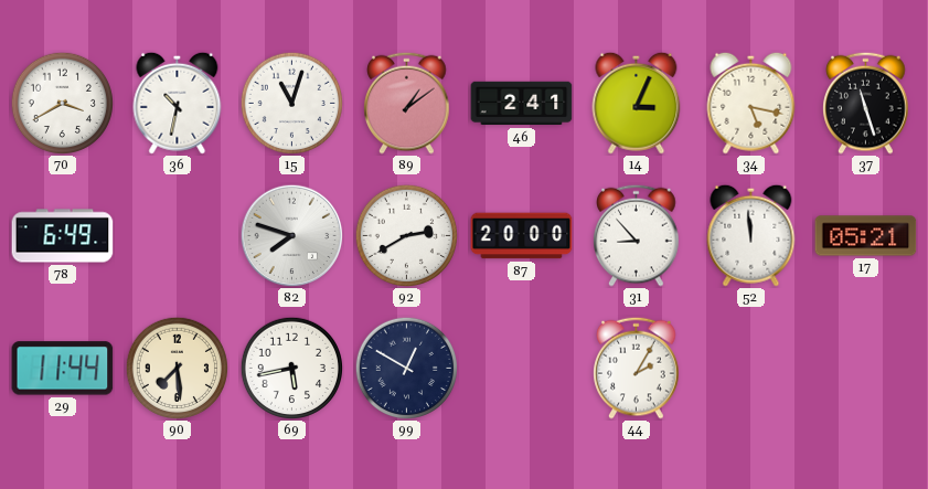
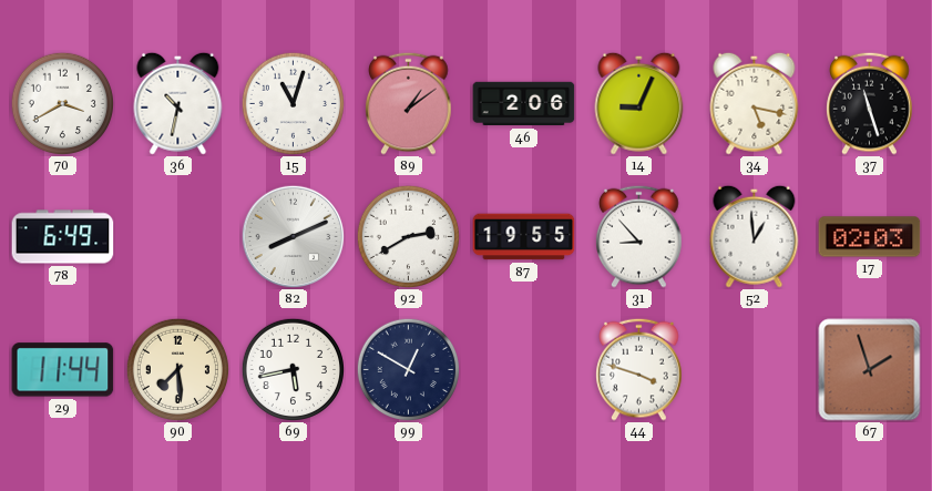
46: 2:41 -> 2:06 (524, 104)
14: 3:04 -> 9:04 (639, 103)
82: 7:48 -> 8:11 (293, 236)
87: 20:00 -> 19:55 (524, 237)
52: 11:59 -> 12:59 (755, 236)
17: 05:21 -> 02:03 (870, 237)
44: 2:05 -> 3:48 (639, 369)
67: none -> 1:57 (870, 370)
